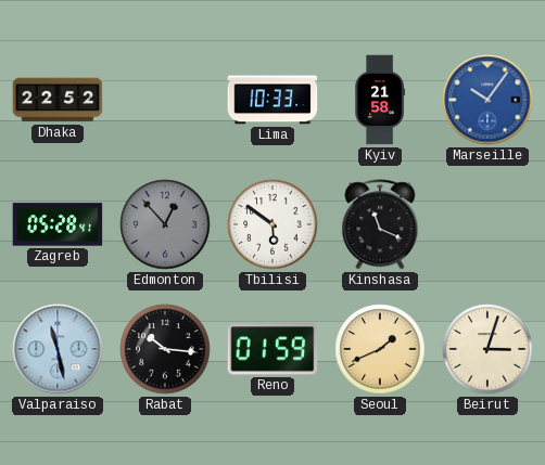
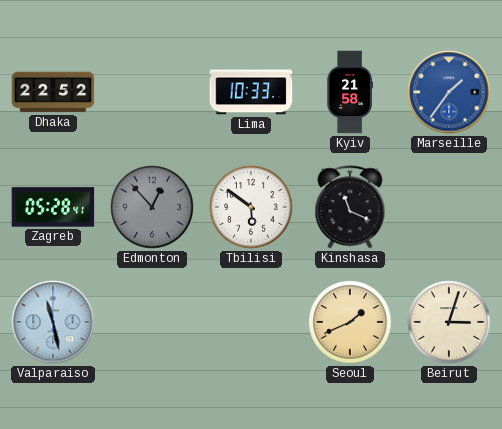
Marseille: 10:06 -> 1:36 (449, 92)
Rabat: 10:16 -> none (165, 349)
Reno: 01:59 -> none (272, 349)
